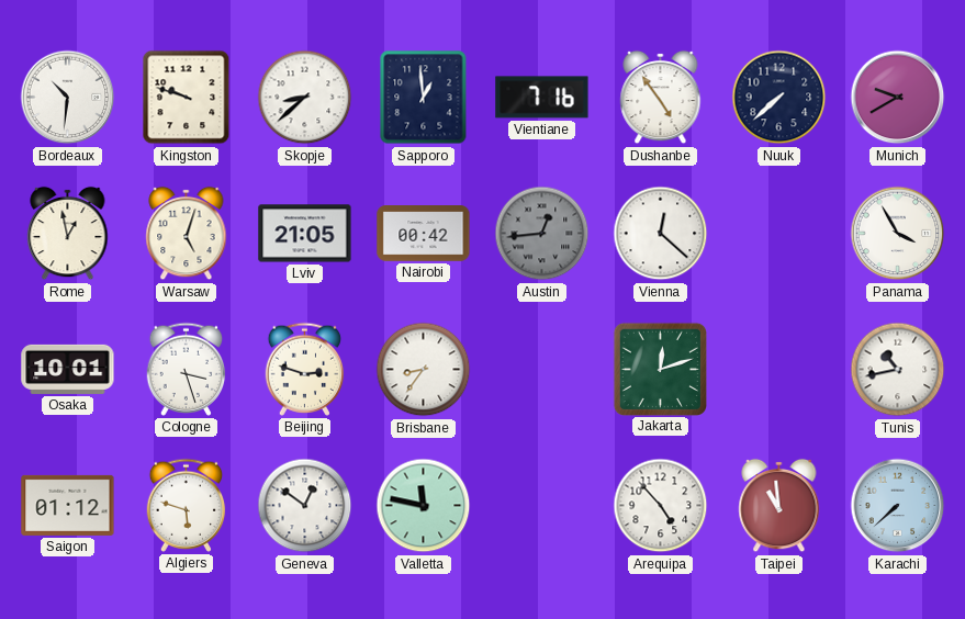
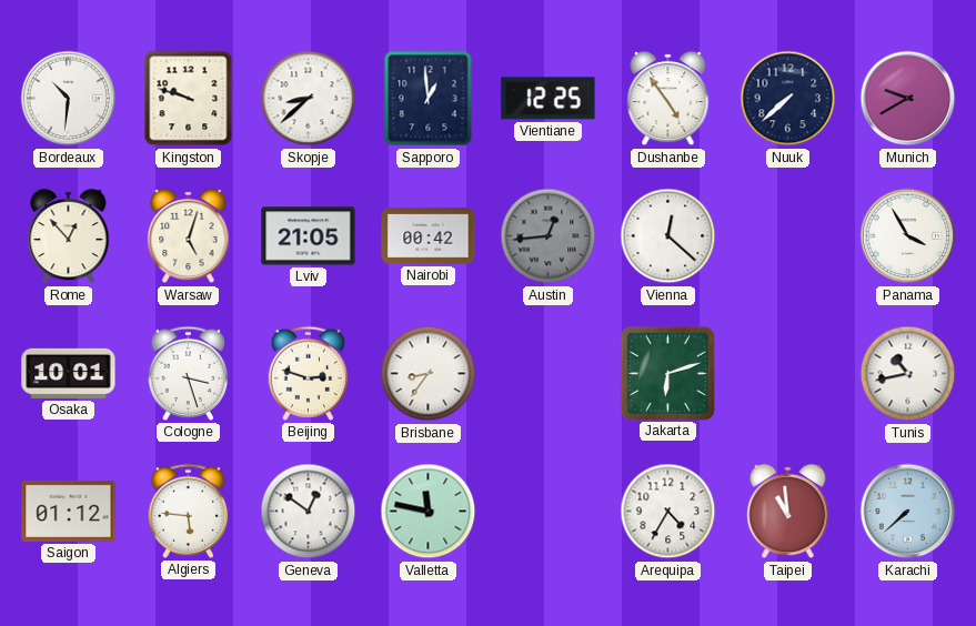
Vientiane: 7:16 -> 12:25 (549, 99)
Rome: 12:58 -> 12:53 (69, 236)
Jakarta: 12:12 -> 6:12 (667, 373)
Algiers: 5:48 -> 5:46 (189, 511)
Arequipa: 4:53 -> 4:35 (668, 512)
